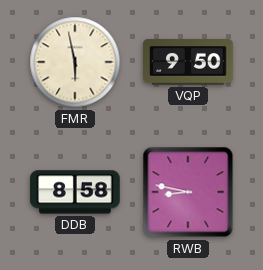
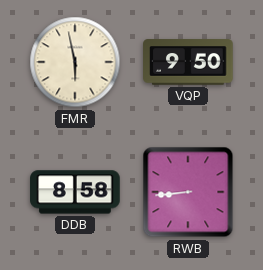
RWB: 8:47 -> 8:44 (188, 192)
